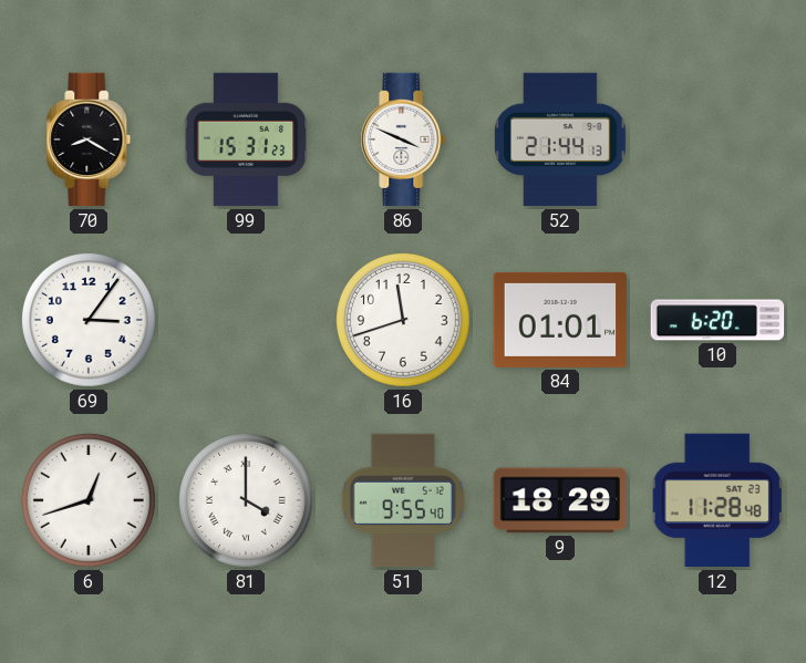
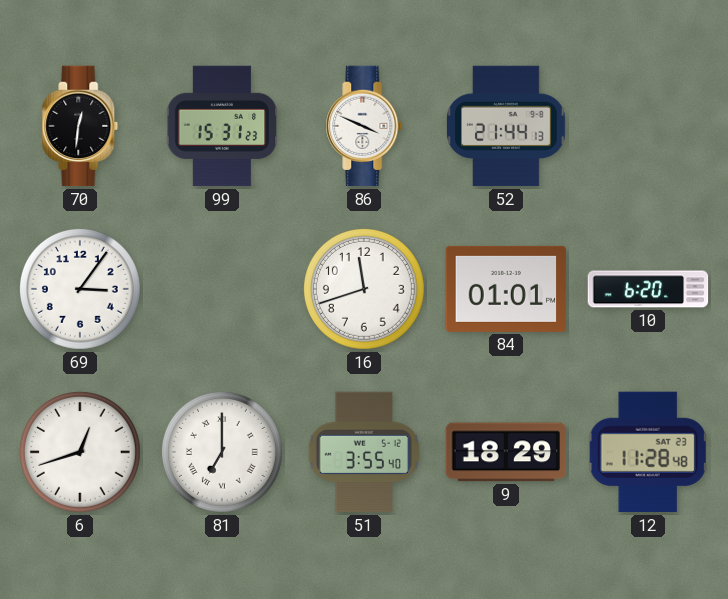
70: 8:20 -> 12:31 (80, 126)
81: 4:00 -> 7:00 (222, 452)
51: 9:55 -> 3:55 (364, 452)
